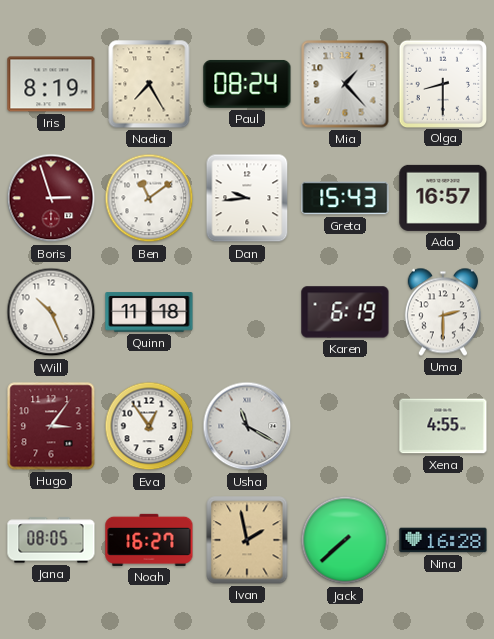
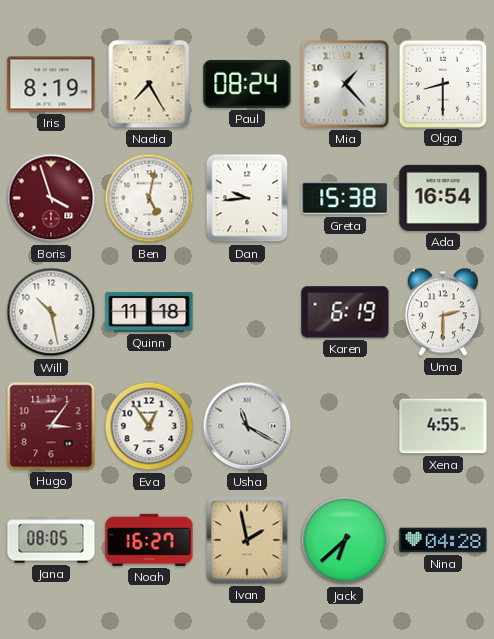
Boris: 2:57 -> 3:57 (51, 198)
Ben: 11:09 -> 5:02 (149, 198)
Greta: 15:43 -> 15:38 (345, 198)
Ada: 16:57 -> 16:54 (443, 198)
Will: 10:26 -> 10:28 (51, 312)
Jack: 7:38 -> 6:38 (345, 540)
Nina: 16:28 -> 04:28 (443, 540)
